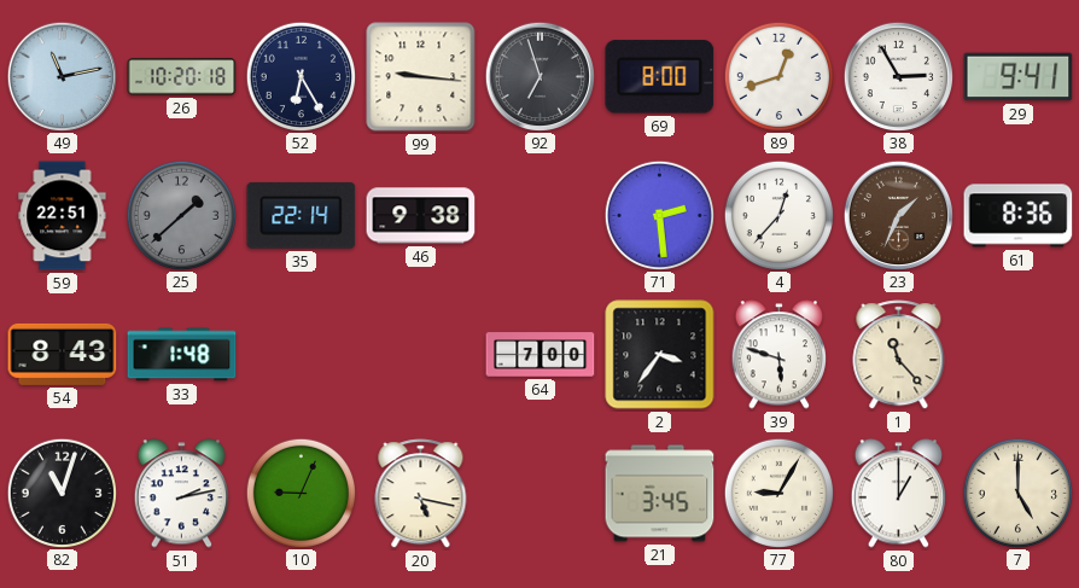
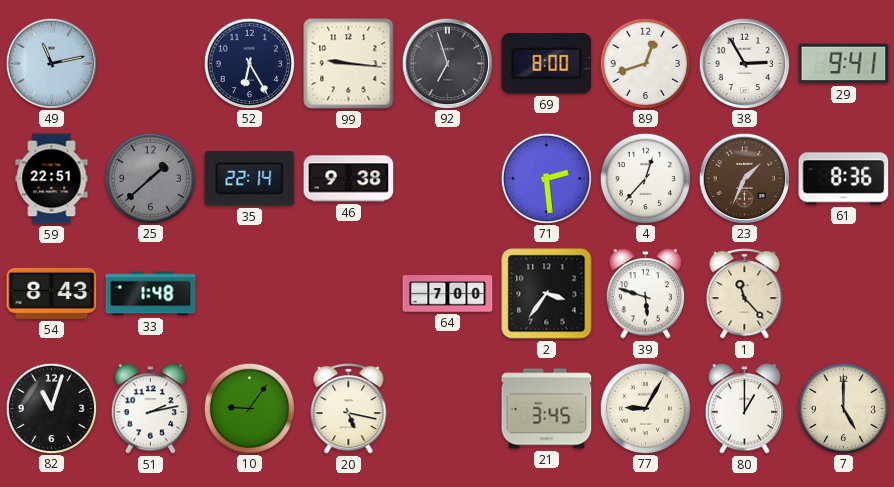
26: 10:20 -> none (182, 77)
10: 9:04 -> 9:06 (249, 408)
